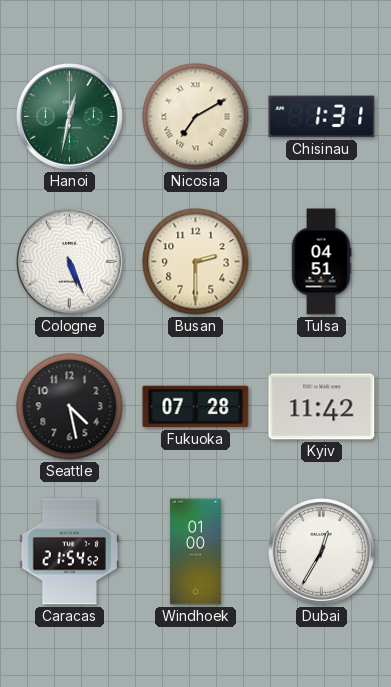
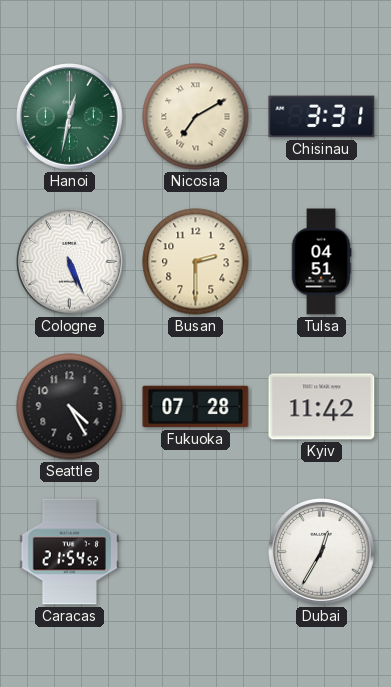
Chisinau: 1:31 -> 3:31 (322, 117)
Seattle: 4:28 -> 4:25 (70, 407)
Windhoek: 01:00 -> none (195, 552)
